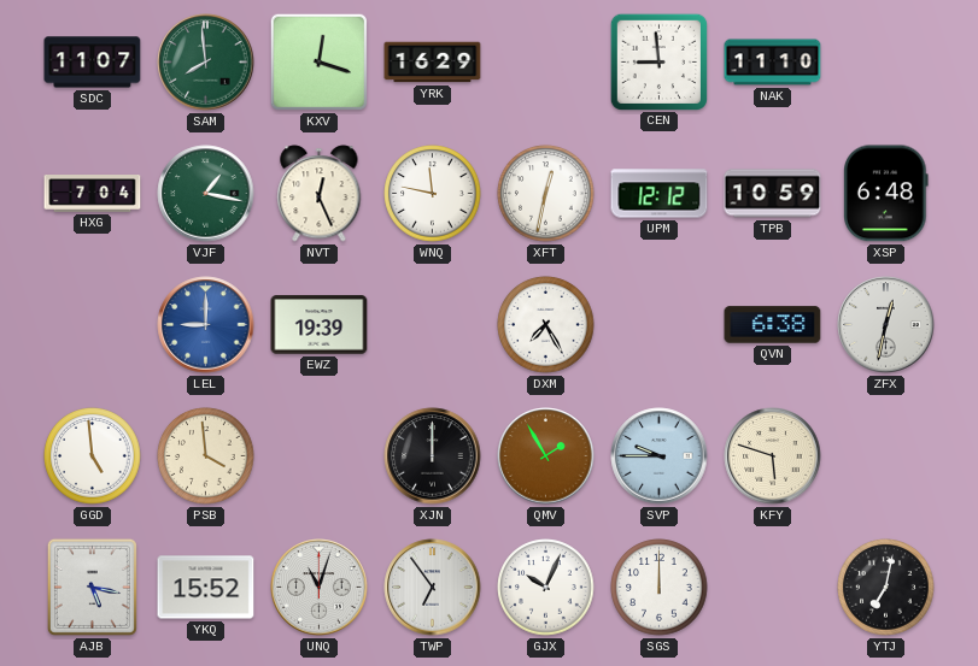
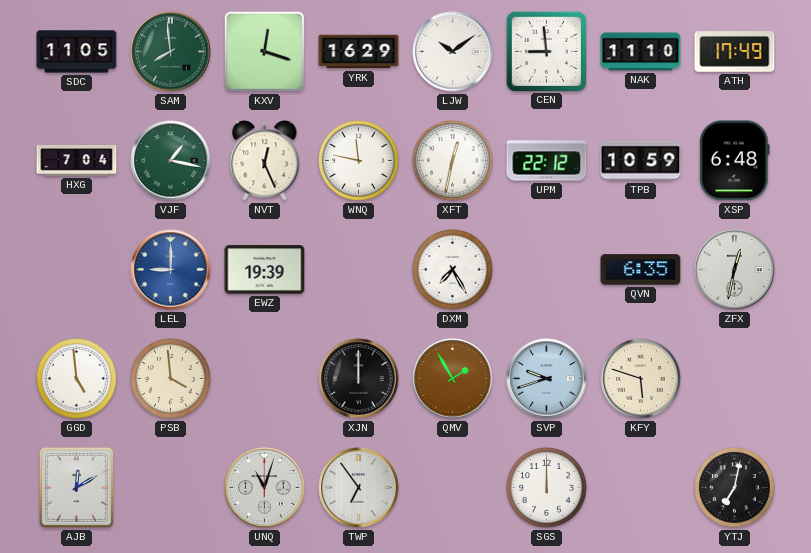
SDC: 11:07 -> 11:05 (77, 52)
LJW: none -> 10:09 (453, 52)
ATH: none -> 17:49 (735, 52)
UPM: 12:12 -> 22:12 (547, 161)
QVN: 6:38 -> 6:35 (641, 270)
SVP: 9:45 -> 9:42 (547, 379)
AJB: 5:17 -> 12:10 (76, 487)
YKQ: 15:52 -> none (206, 588)
GJX: 10:04 -> none (546, 588)
